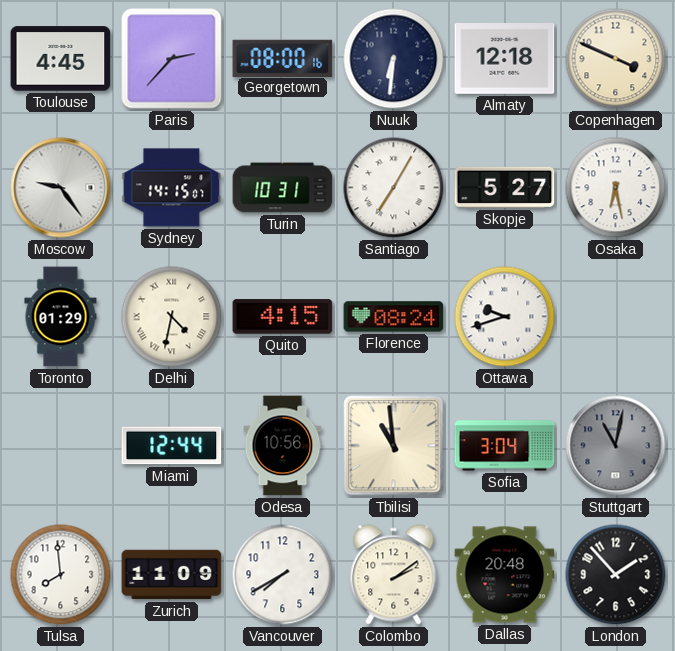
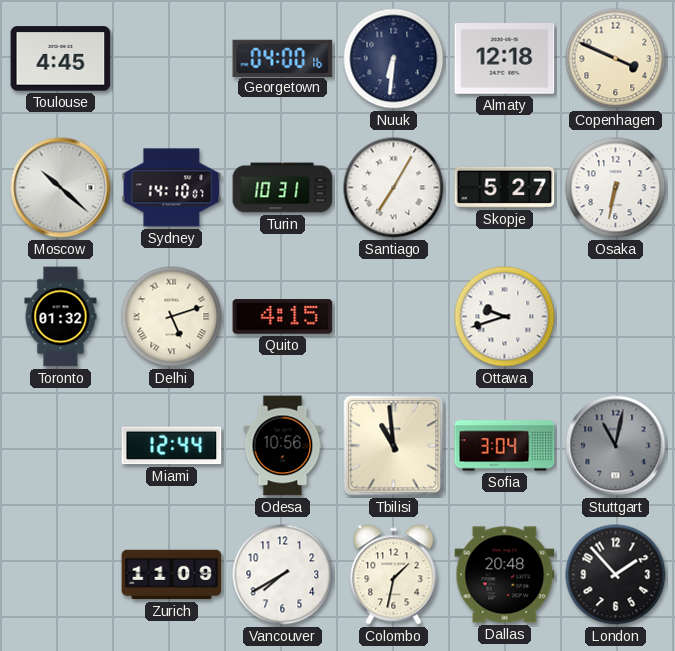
Paris: 2:37 -> none (172, 59)
Georgetown: 08:00 -> 04:00 (283, 58)
Moscow: 9:24 -> 10:22 (61, 188)
Sydney: 14:15 -> 14:10 (172, 188)
Osaka: 6:28 -> 6:32 (616, 188)
Toronto: 01:29 -> 01:32 (61, 317)
Delhi: 4:32 -> 5:12 (172, 317)
Florence: 08:24 -> none (394, 317)
Tulsa: 7:59 -> none (61, 575)
Colombo: 2:09 -> 1:32 (394, 575)
